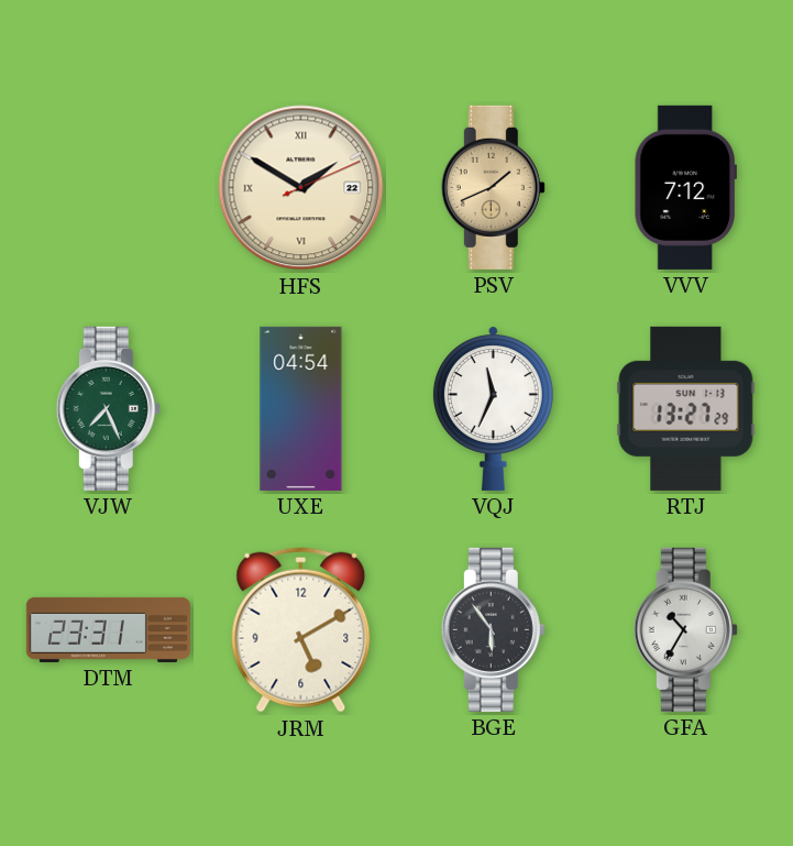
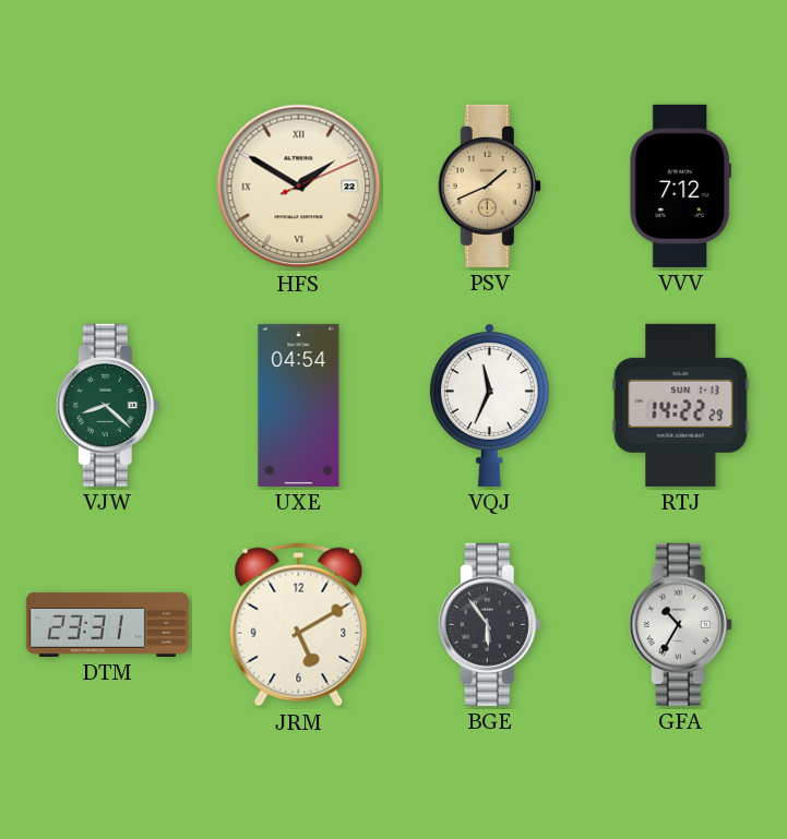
VJW: 7:26 -> 8:22 (107, 405)
RTJ: 13:27 -> 14:22 (681, 405)
